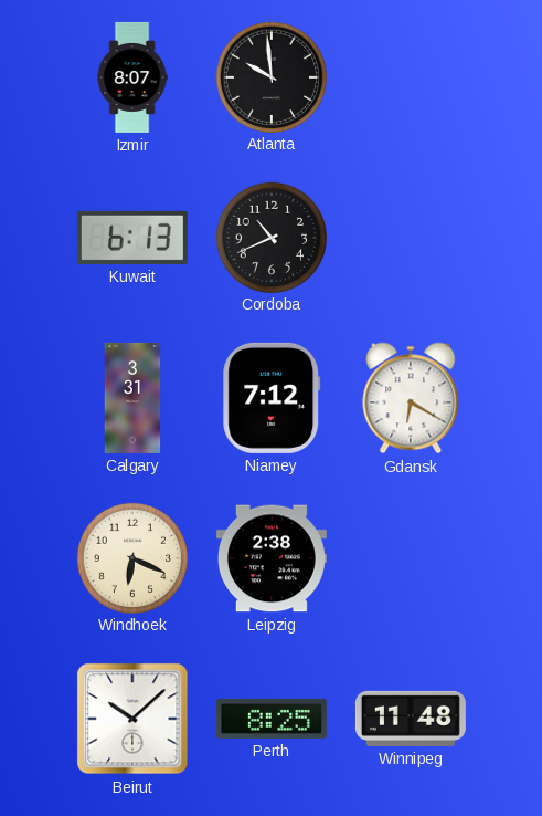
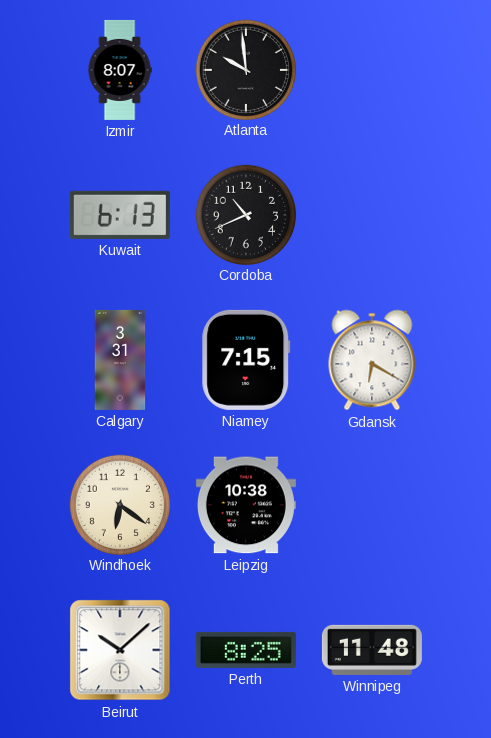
Niamey: 7:12 -> 7:15 (246, 360)
Windhoek: 6:19 -> 6:21 (119, 504)
Leipzig: 2:38 -> 10:38 (246, 505)
